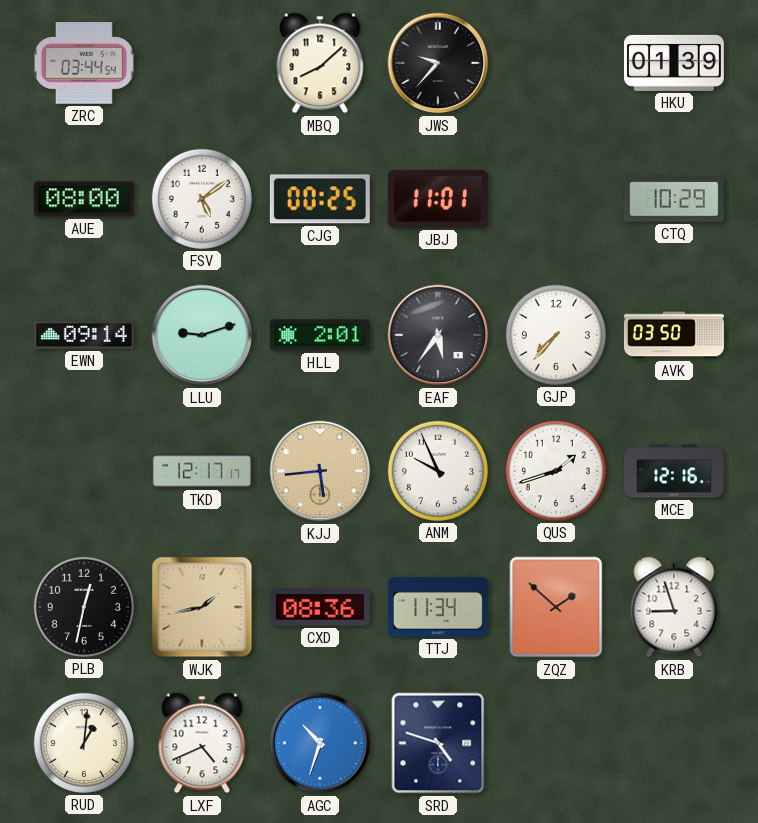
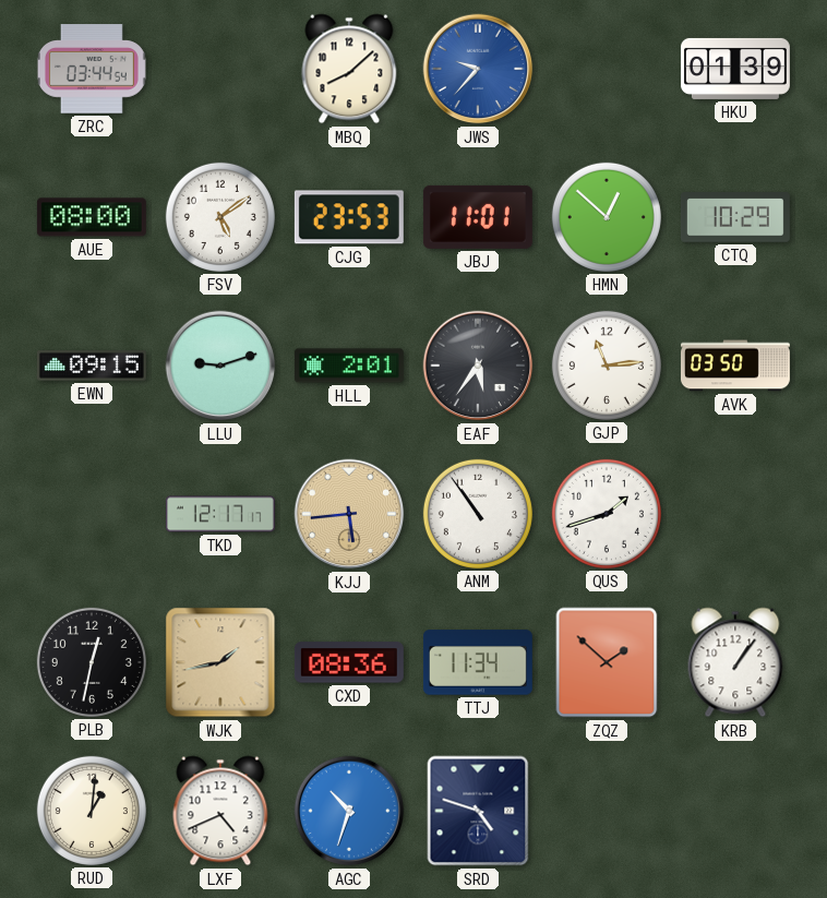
JWS dial: black -> blue (478, 69)
CJG: 00:25 -> 23:53 (349, 217)
HMN: none -> 12:52 (607, 217)
EWN: 09:14 -> 09:15 (92, 366)
GJP: 7:37 -> 11:14 (607, 366)
ANM: 9:56 -> 10:54 (478, 514)
MCE: 12:16 -> none (674, 471)
KRB: 8:57 -> 1:06 (735, 662)
